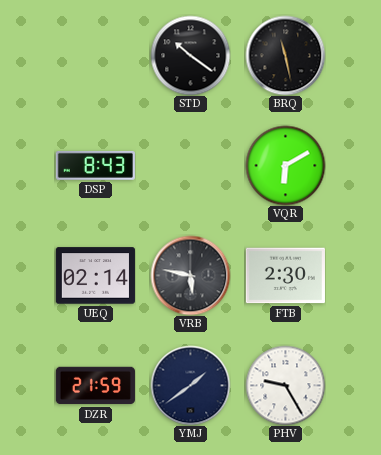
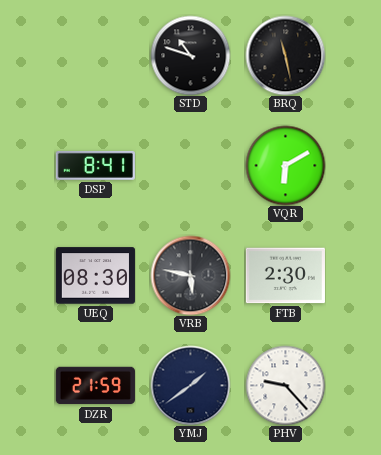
STD: 10:21 -> 10:48 (190, 55)
DSP: 8:43 -> 8:41 (95, 165)
UEQ: 02:14 -> 08:30 (95, 276)
PHV: 9:25 -> 9:23 (285, 385)
